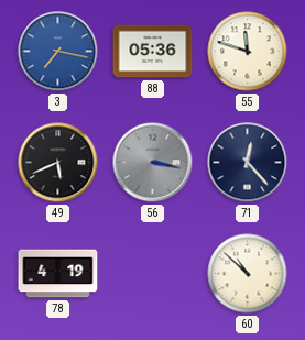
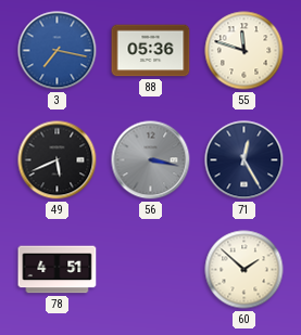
71: 12:23 -> 12:25 (244, 160)
78: 4:19 -> 4:51 (58, 270)
60: 10:52 -> 1:52 (244, 270)
